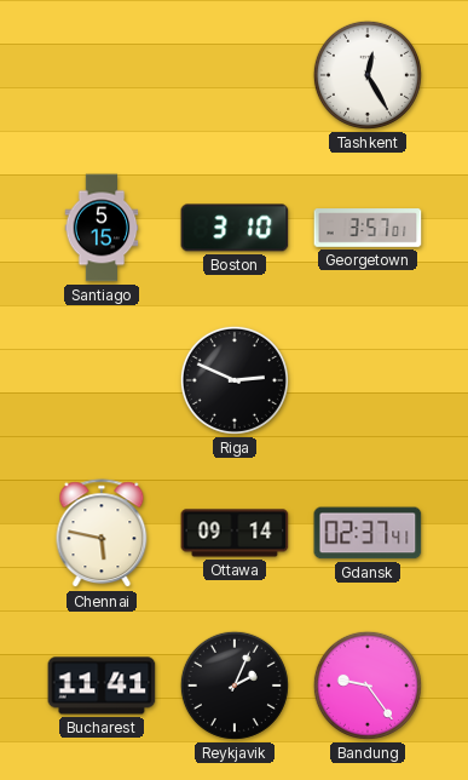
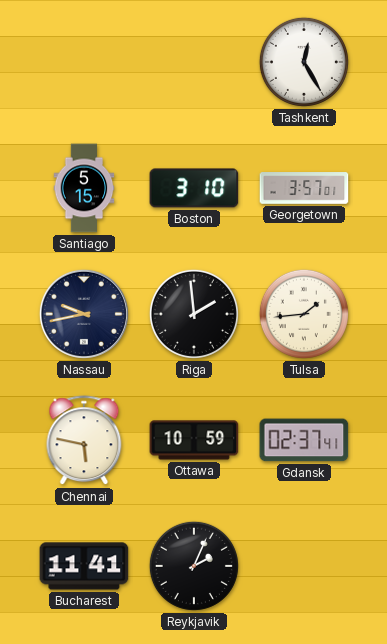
Nassau: none -> 9:43 (84, 314)
Riga: 2:49 -> 1:59 (194, 314)
Tulsa: none -> 1:44 (304, 314)
Ottawa: 09:14 -> 10:59 (194, 440)
Bandung: 9:24 -> none (368, 686)
